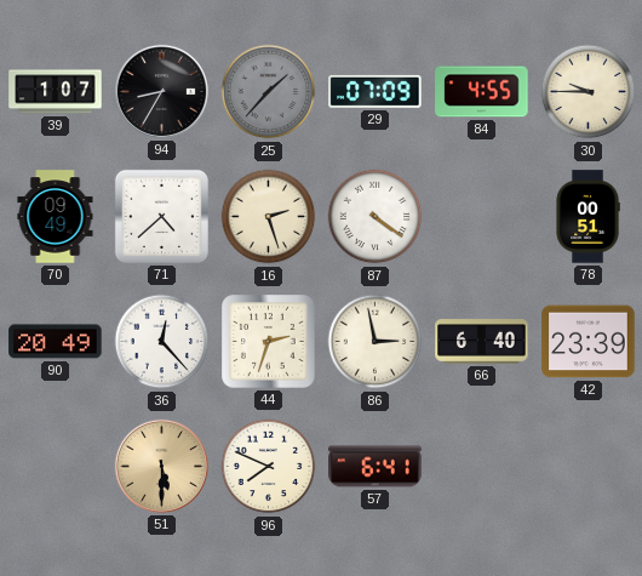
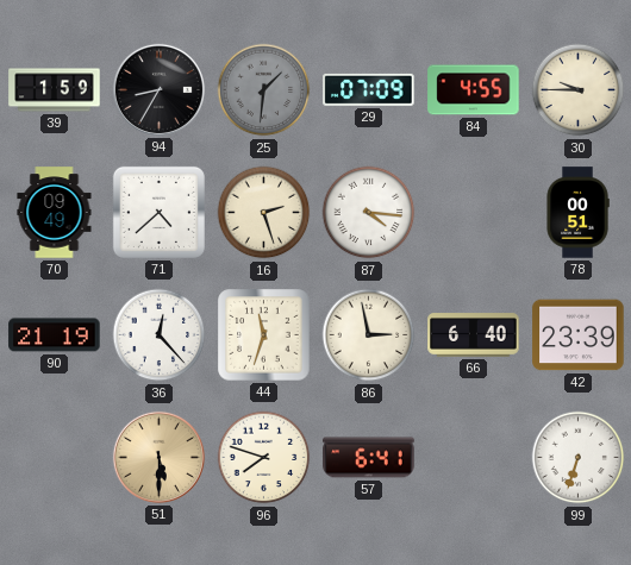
39: 1:07 -> 1:59 (55, 90)
25: 1:37 -> 1:31 (264, 90)
87: 4:21 -> 4:16 (369, 213)
90: 20:49 -> 21:19 (55, 335)
44: 2:33 -> 11:33 (264, 335)
96: 7:49 -> 7:48 (264, 458)
99: none -> 6:33 (579, 458)
